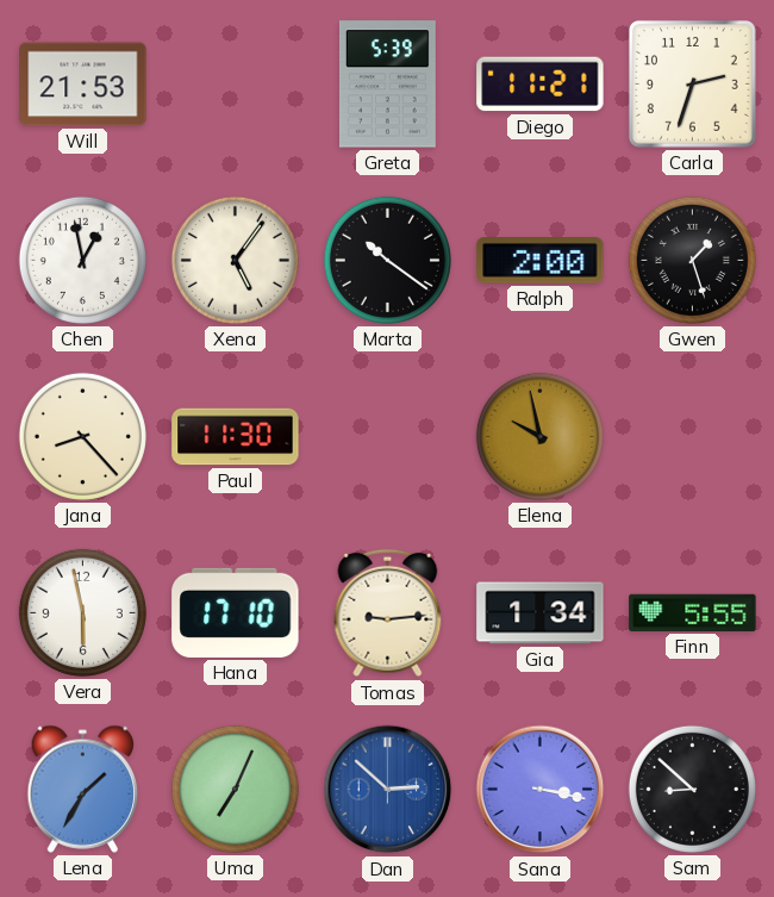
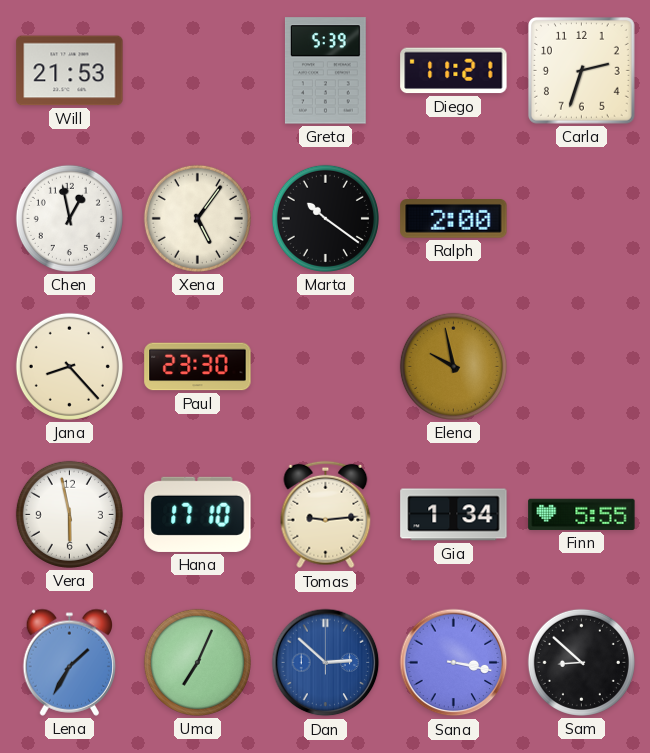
Gwen: 1:27 -> none (692, 260)
Paul: 11:30 -> 23:30 (198, 367)
